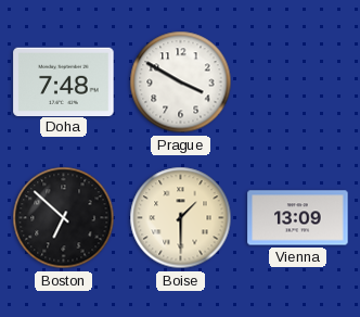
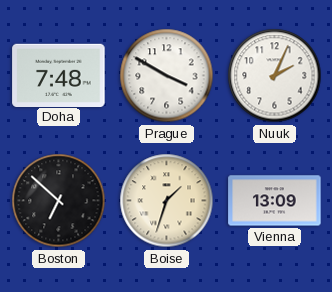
Nuuk: none -> 2:04 (275, 76)
Boise: 1:30 -> 1:33 (167, 201)
